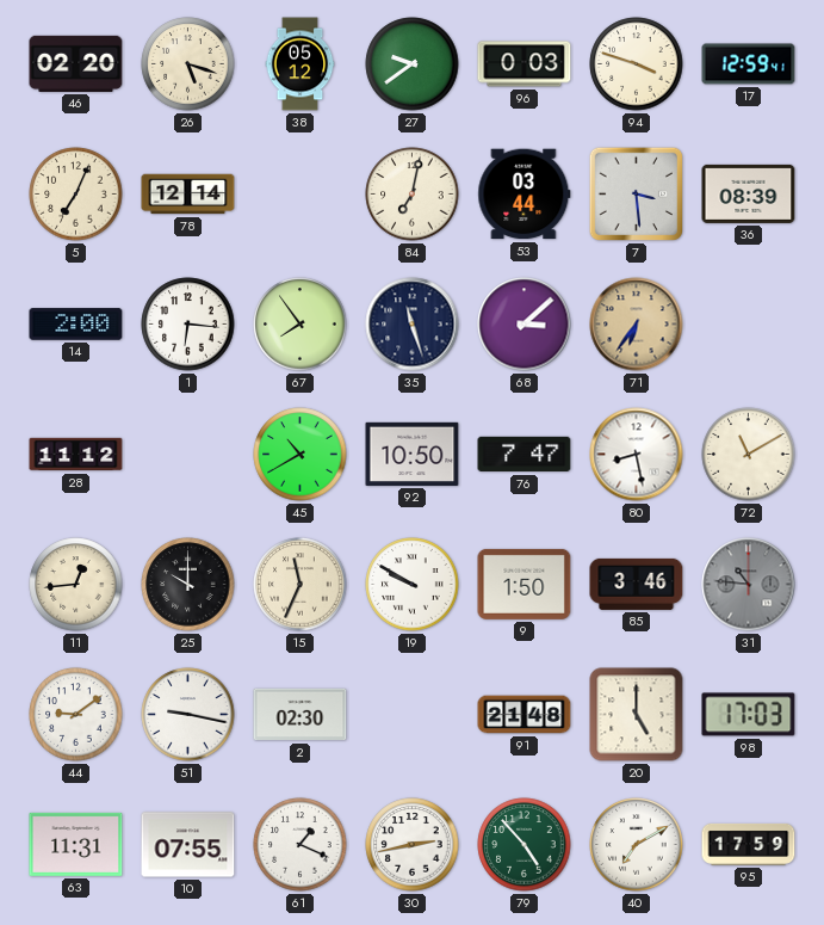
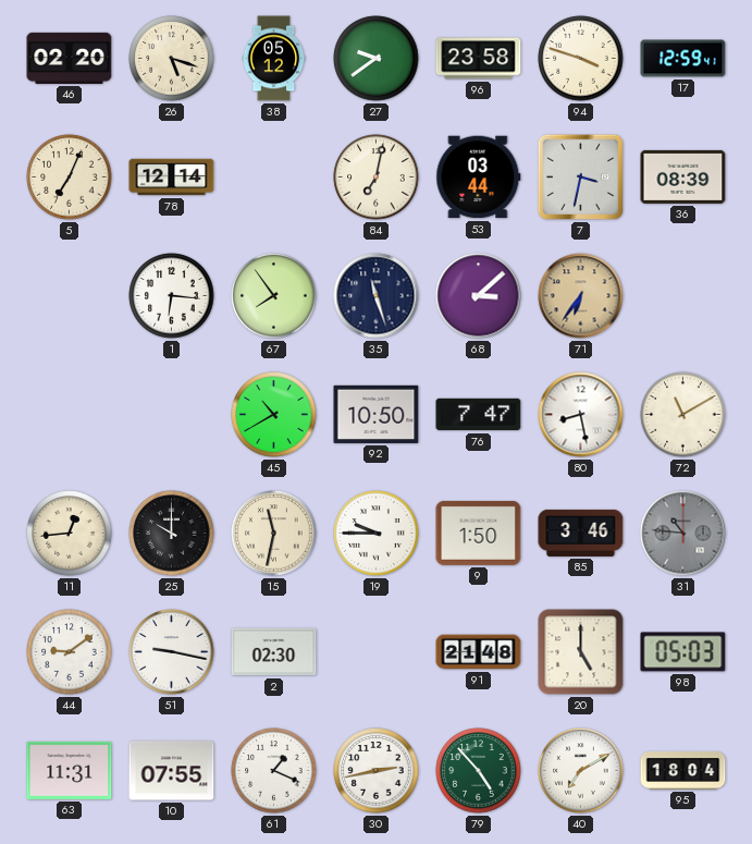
96: 0:03 -> 23:58 (479, 59)
7: 3:29 -> 3:32 (581, 178)
14: 2:00 -> none (76, 325)
28: 11:12 -> none (76, 455)
15: 11:34 -> 11:32 (274, 534)
19: 9:50 -> 9:45 (377, 534)
98: 17:03 -> 05:03 (683, 652)
95: 17:59 -> 18:04 (683, 770)
